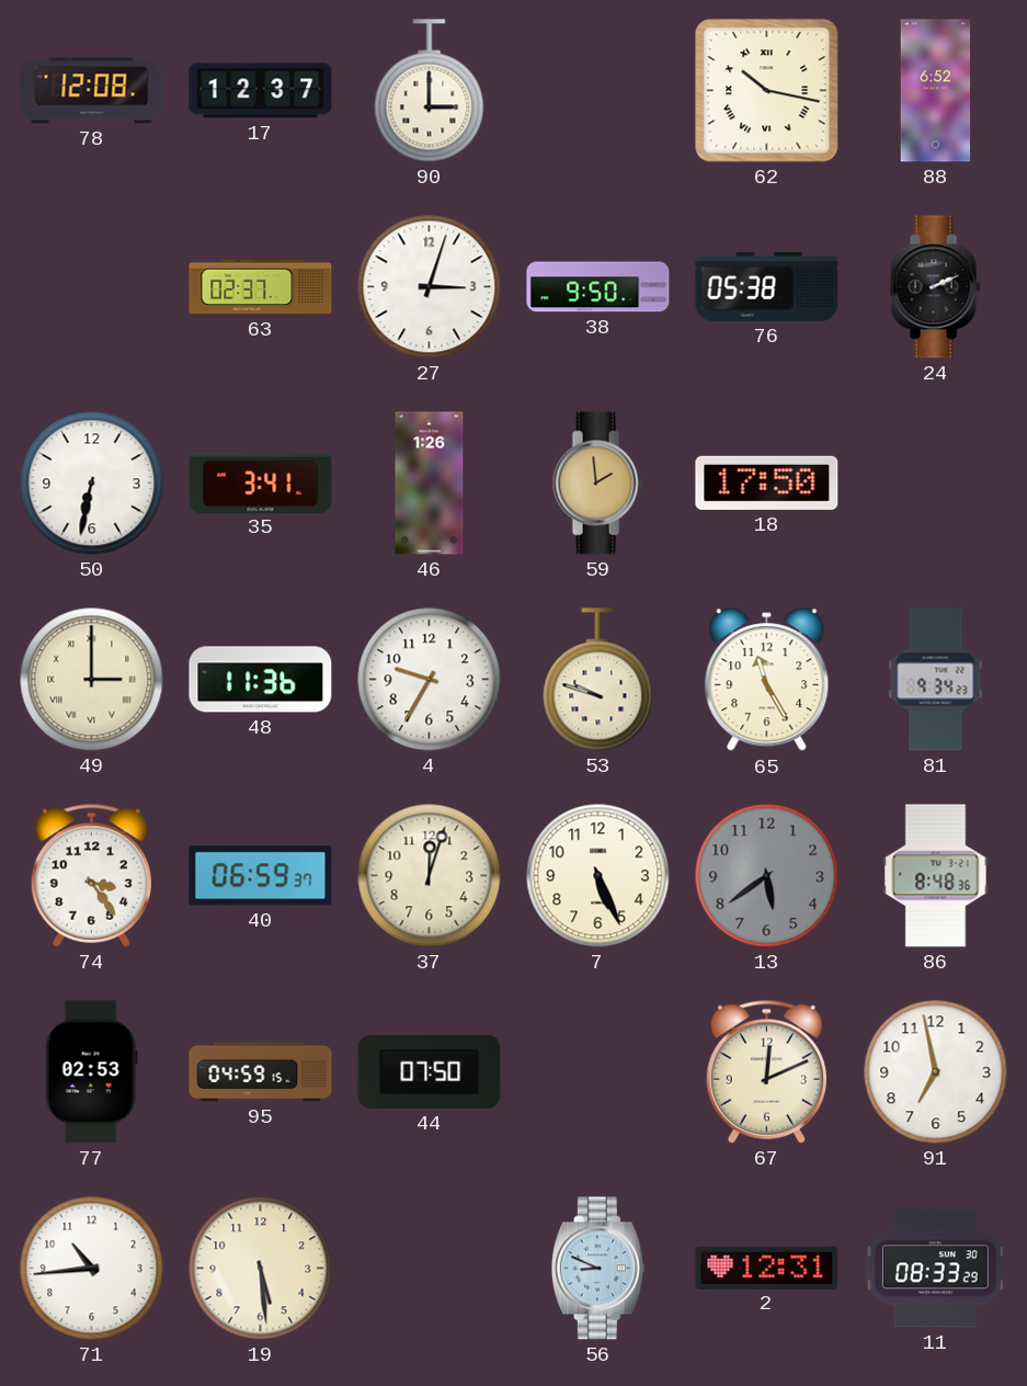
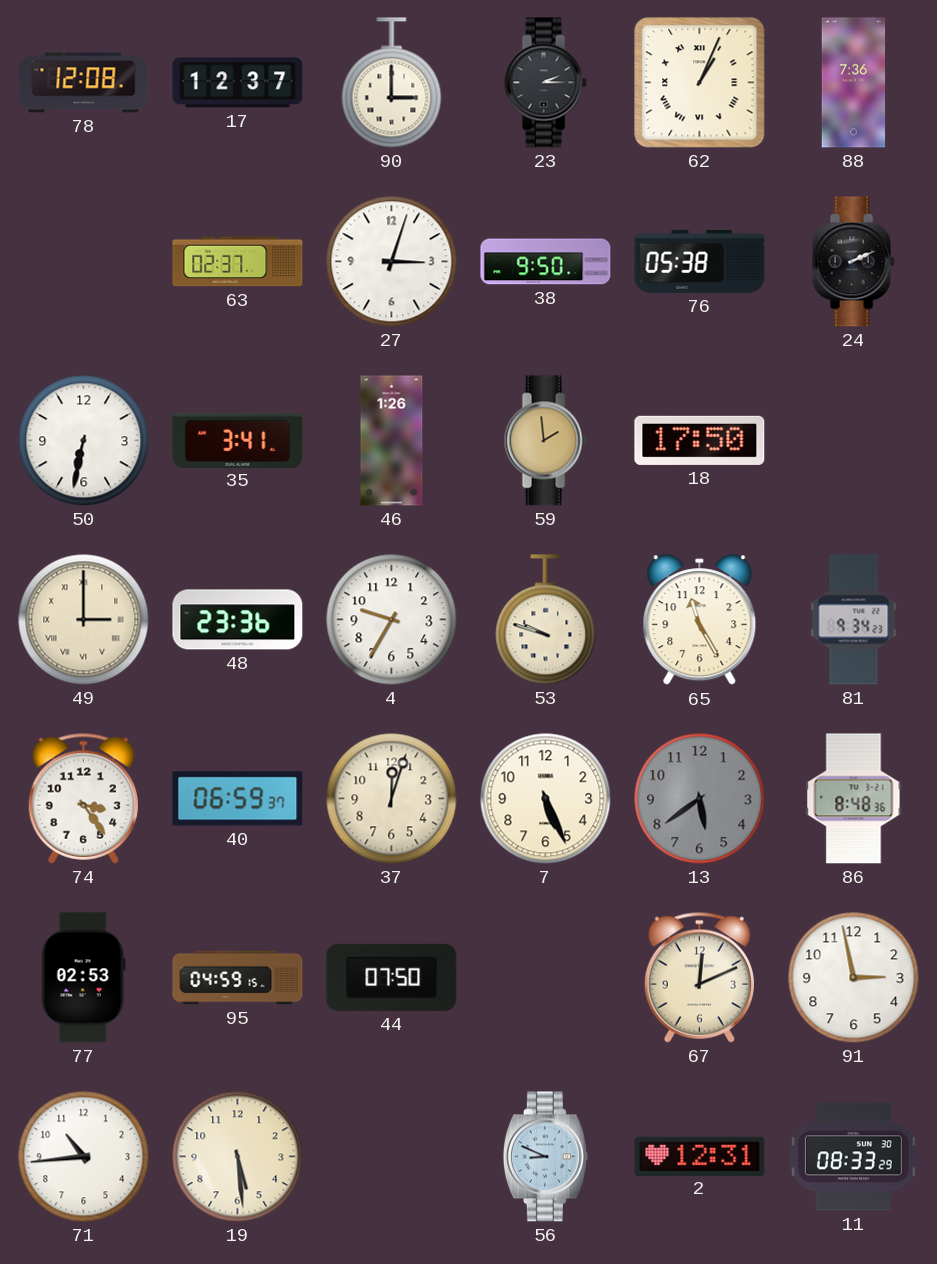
23: none -> 2:15 (545, 83)
62: 10:17 -> 1:04 (700, 83)
88: 6:52 -> 7:36 (854, 83)
48: 11:36 -> 23:36 (238, 620)
91: 6:58 -> 2:58 (854, 978)
